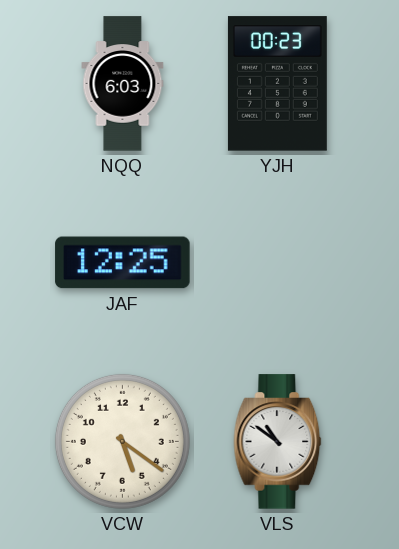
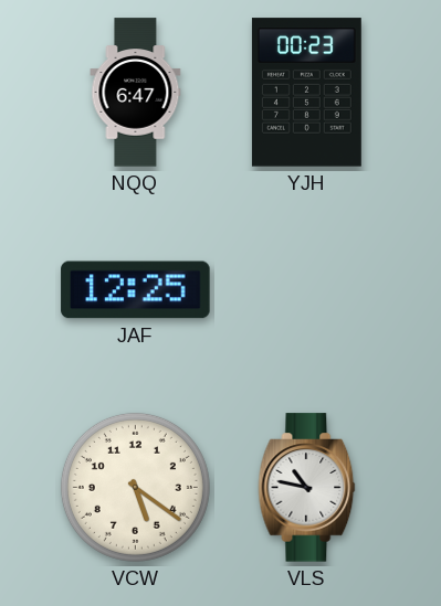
NQQ: 6:03 -> 6:47 (136, 93)
VLS: 10:51 -> 10:47 (307, 488)
